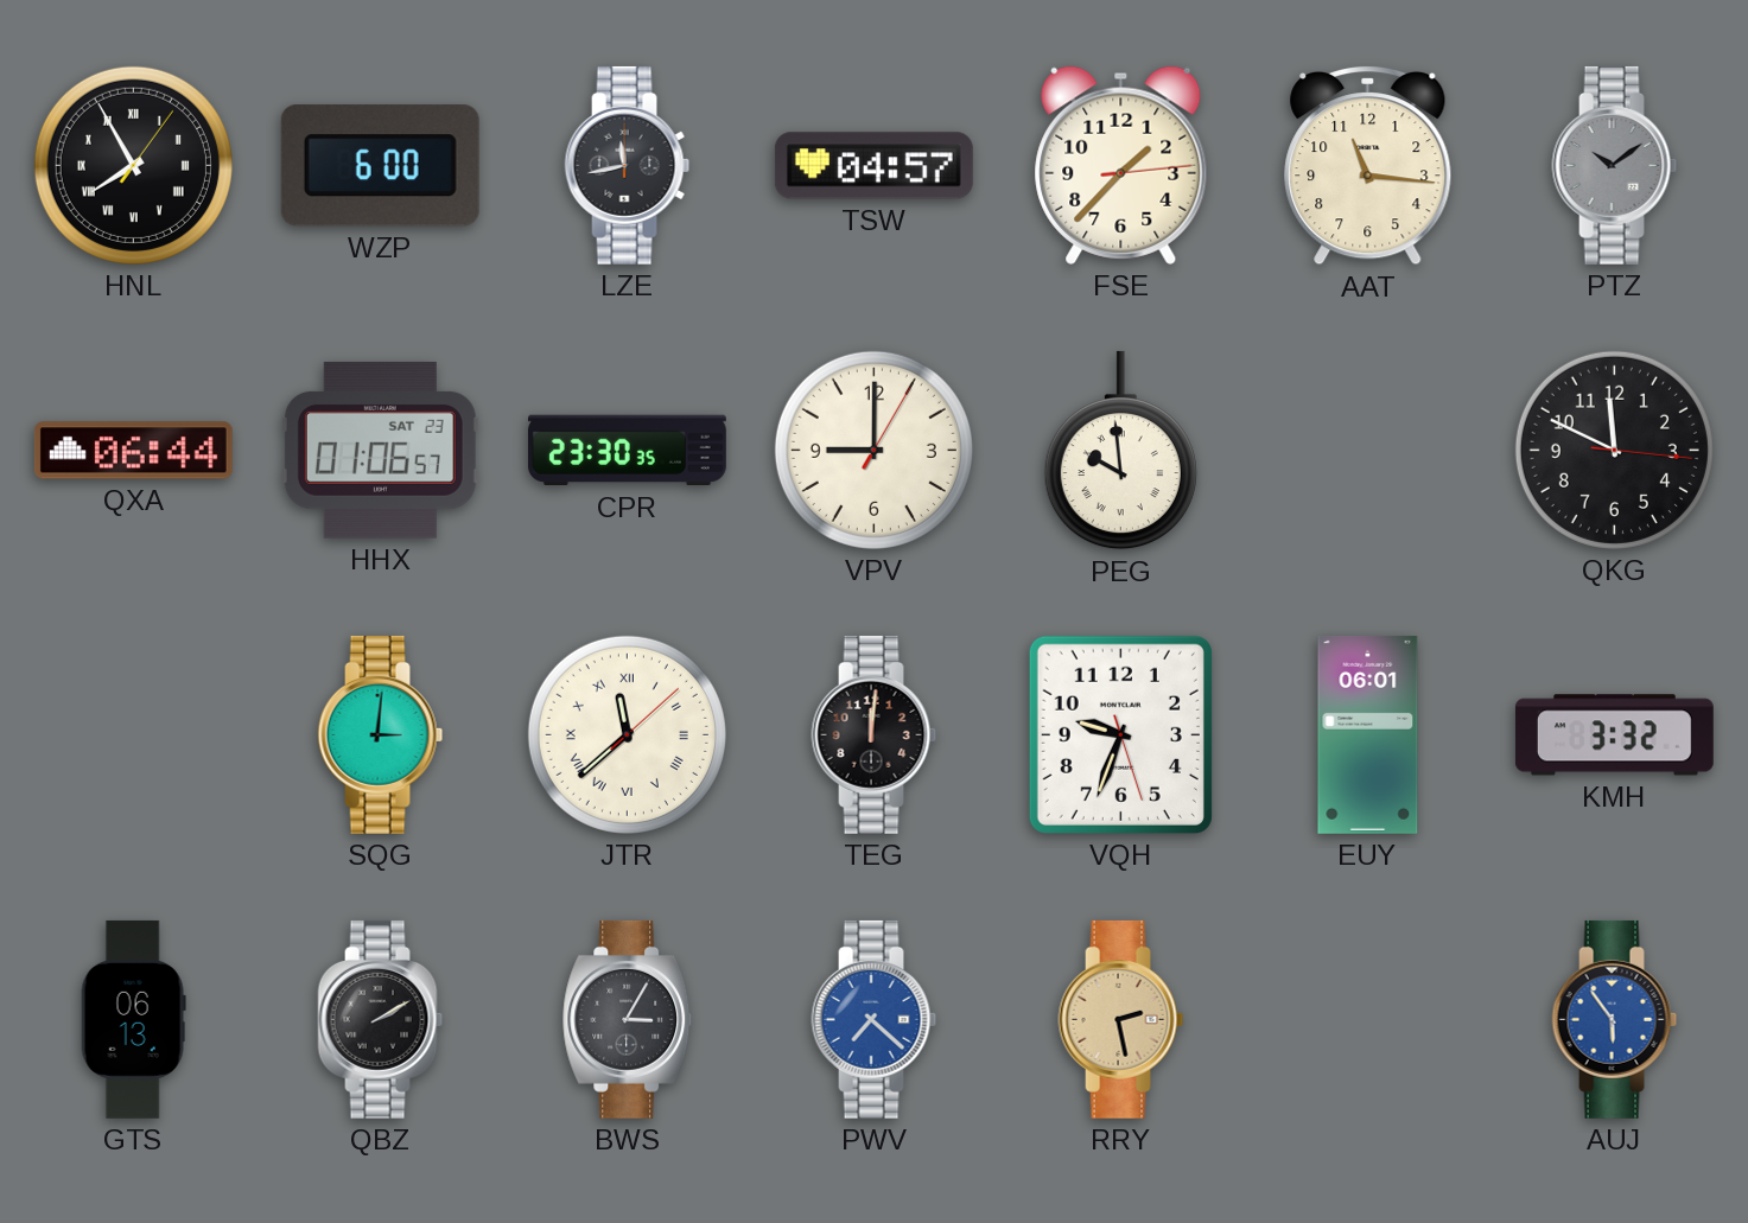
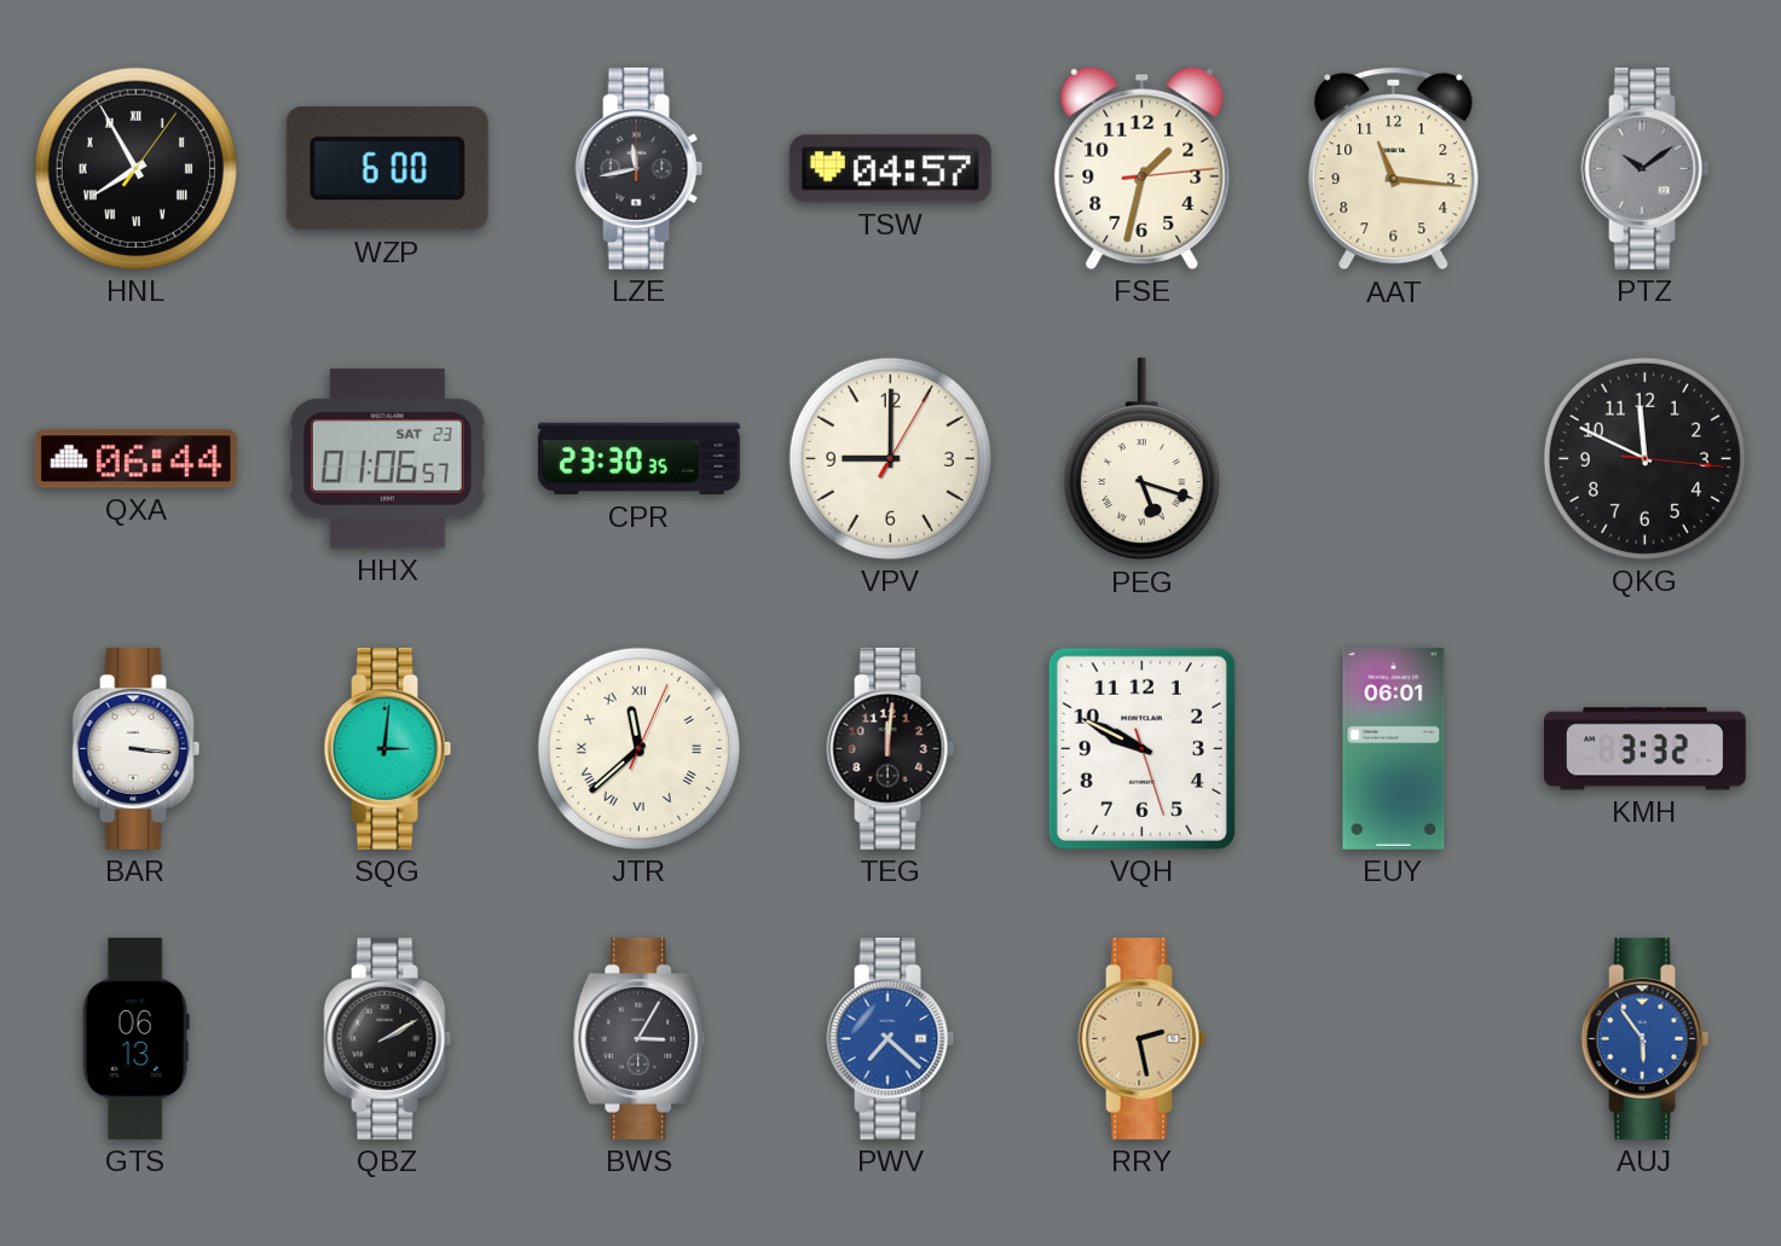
FSE: 1:37 -> 1:32 (1143, 168)
PEG: 9:59 -> 5:18 (1141, 459)
BAR: none -> 3:16 (137, 748)
JTR: 11:38:08 -> 11:38:04 (638, 748)
VQH: 9:33 -> 9:49 (1141, 748)
